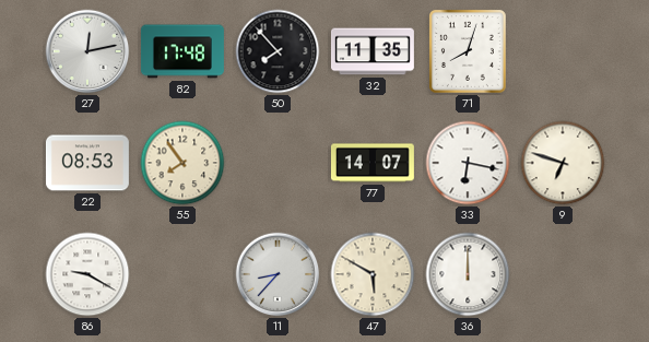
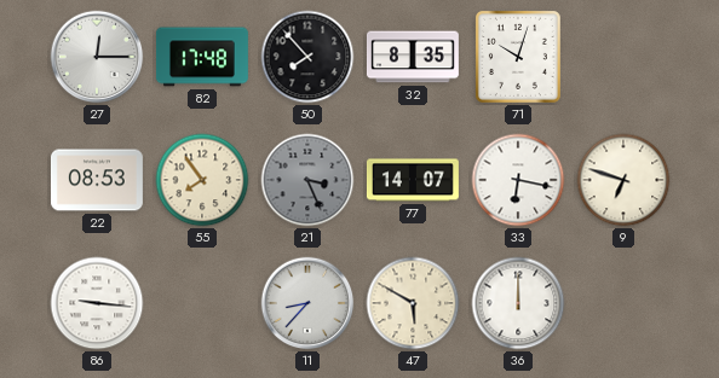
27: 12:13 -> 12:15 (97, 57)
32: 11:35 -> 8:35 (413, 57)
71: 8:03 -> 10:03 (518, 57)
21: none -> 3:26 (307, 180)
86: 9:20 -> 9:16 (97, 303)
